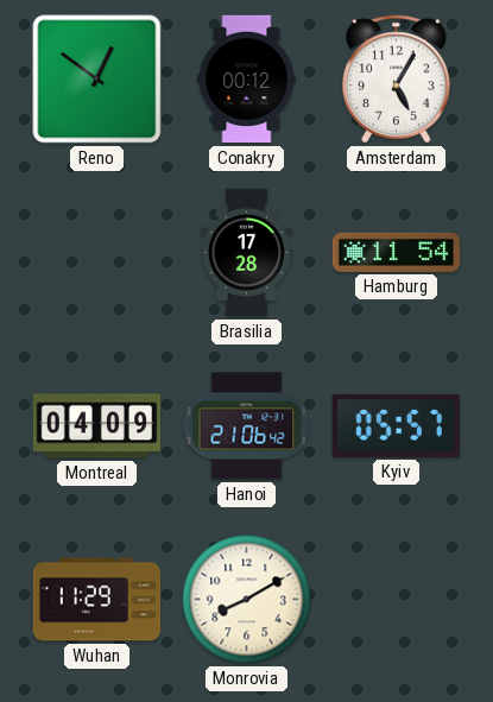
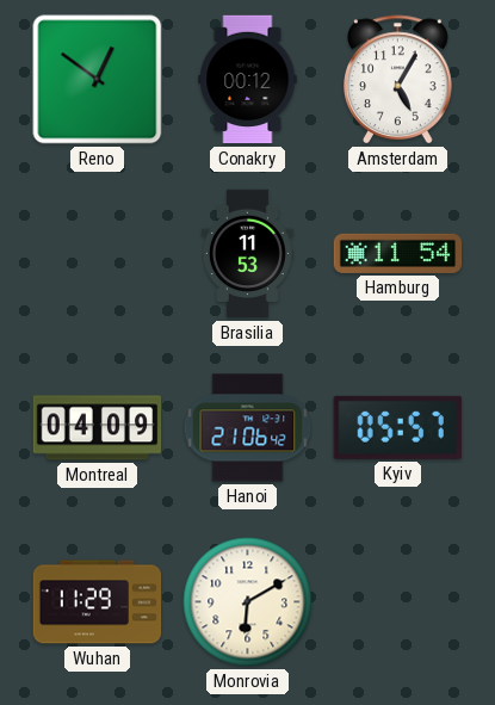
Brasilia: 17:28 -> 11:53 (247, 254)
Monrovia: 8:10 -> 6:10 (248, 602)
